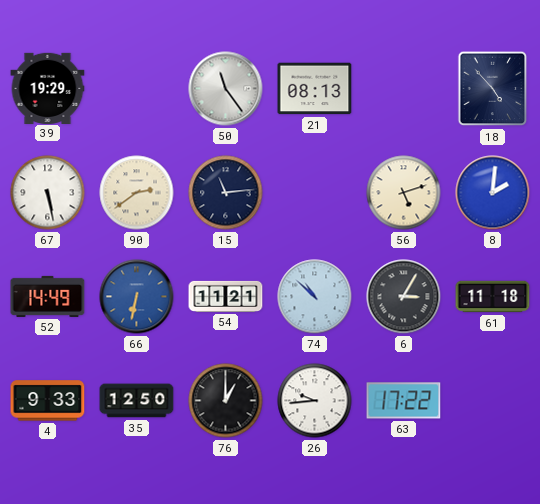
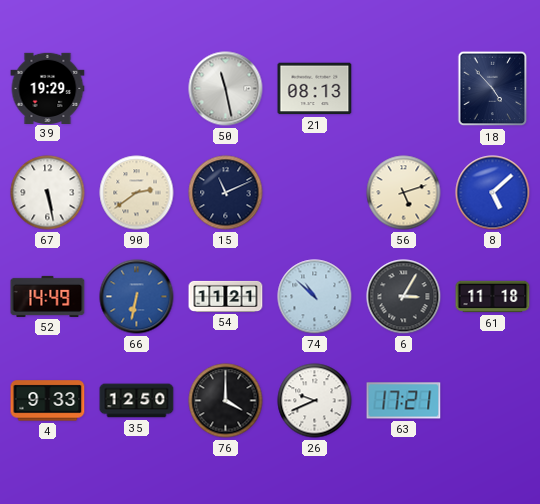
50: 11:24 -> 11:28 (226, 89)
15: 11:14 -> 11:11 (226, 193)
8: 2:01 -> 5:08 (493, 193)
76: 1:00 -> 4:00 (226, 401)
26: 9:44 -> 9:41 (315, 401)
63: 17:22 -> 17:21 (404, 401)
